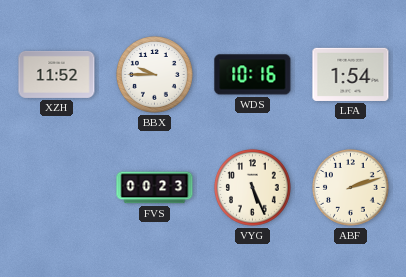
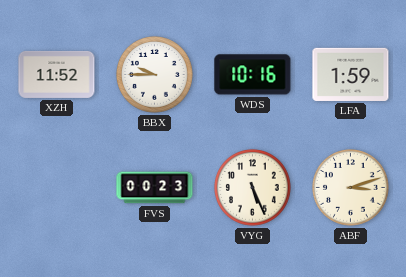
LFA: 1:54 -> 1:59 (351, 74)
ABF: 2:12 -> 3:12 (351, 188)
